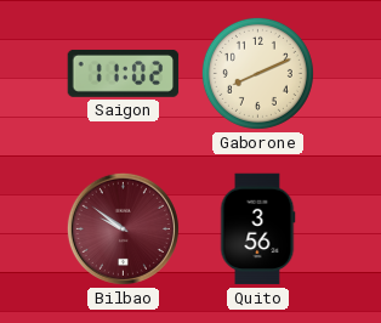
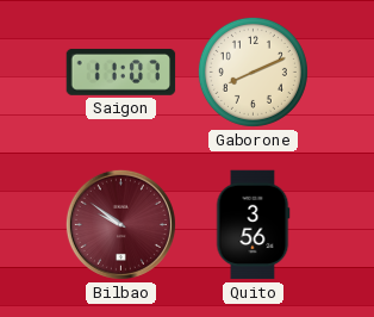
Saigon: 11:02 -> 11:07 (121, 72)
